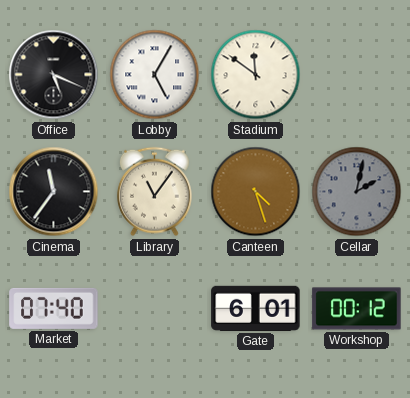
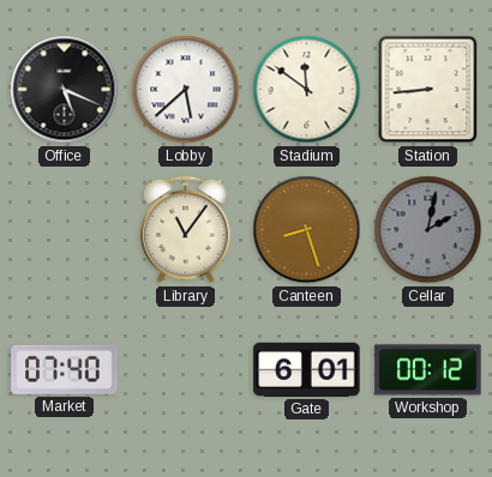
Lobby: 5:05 -> 5:38 (186, 90)
Station: none -> 8:44 (428, 90)
Cinema: 11:36 -> none (54, 192)
Canteen: 4:27 -> 8:27 (307, 230)
